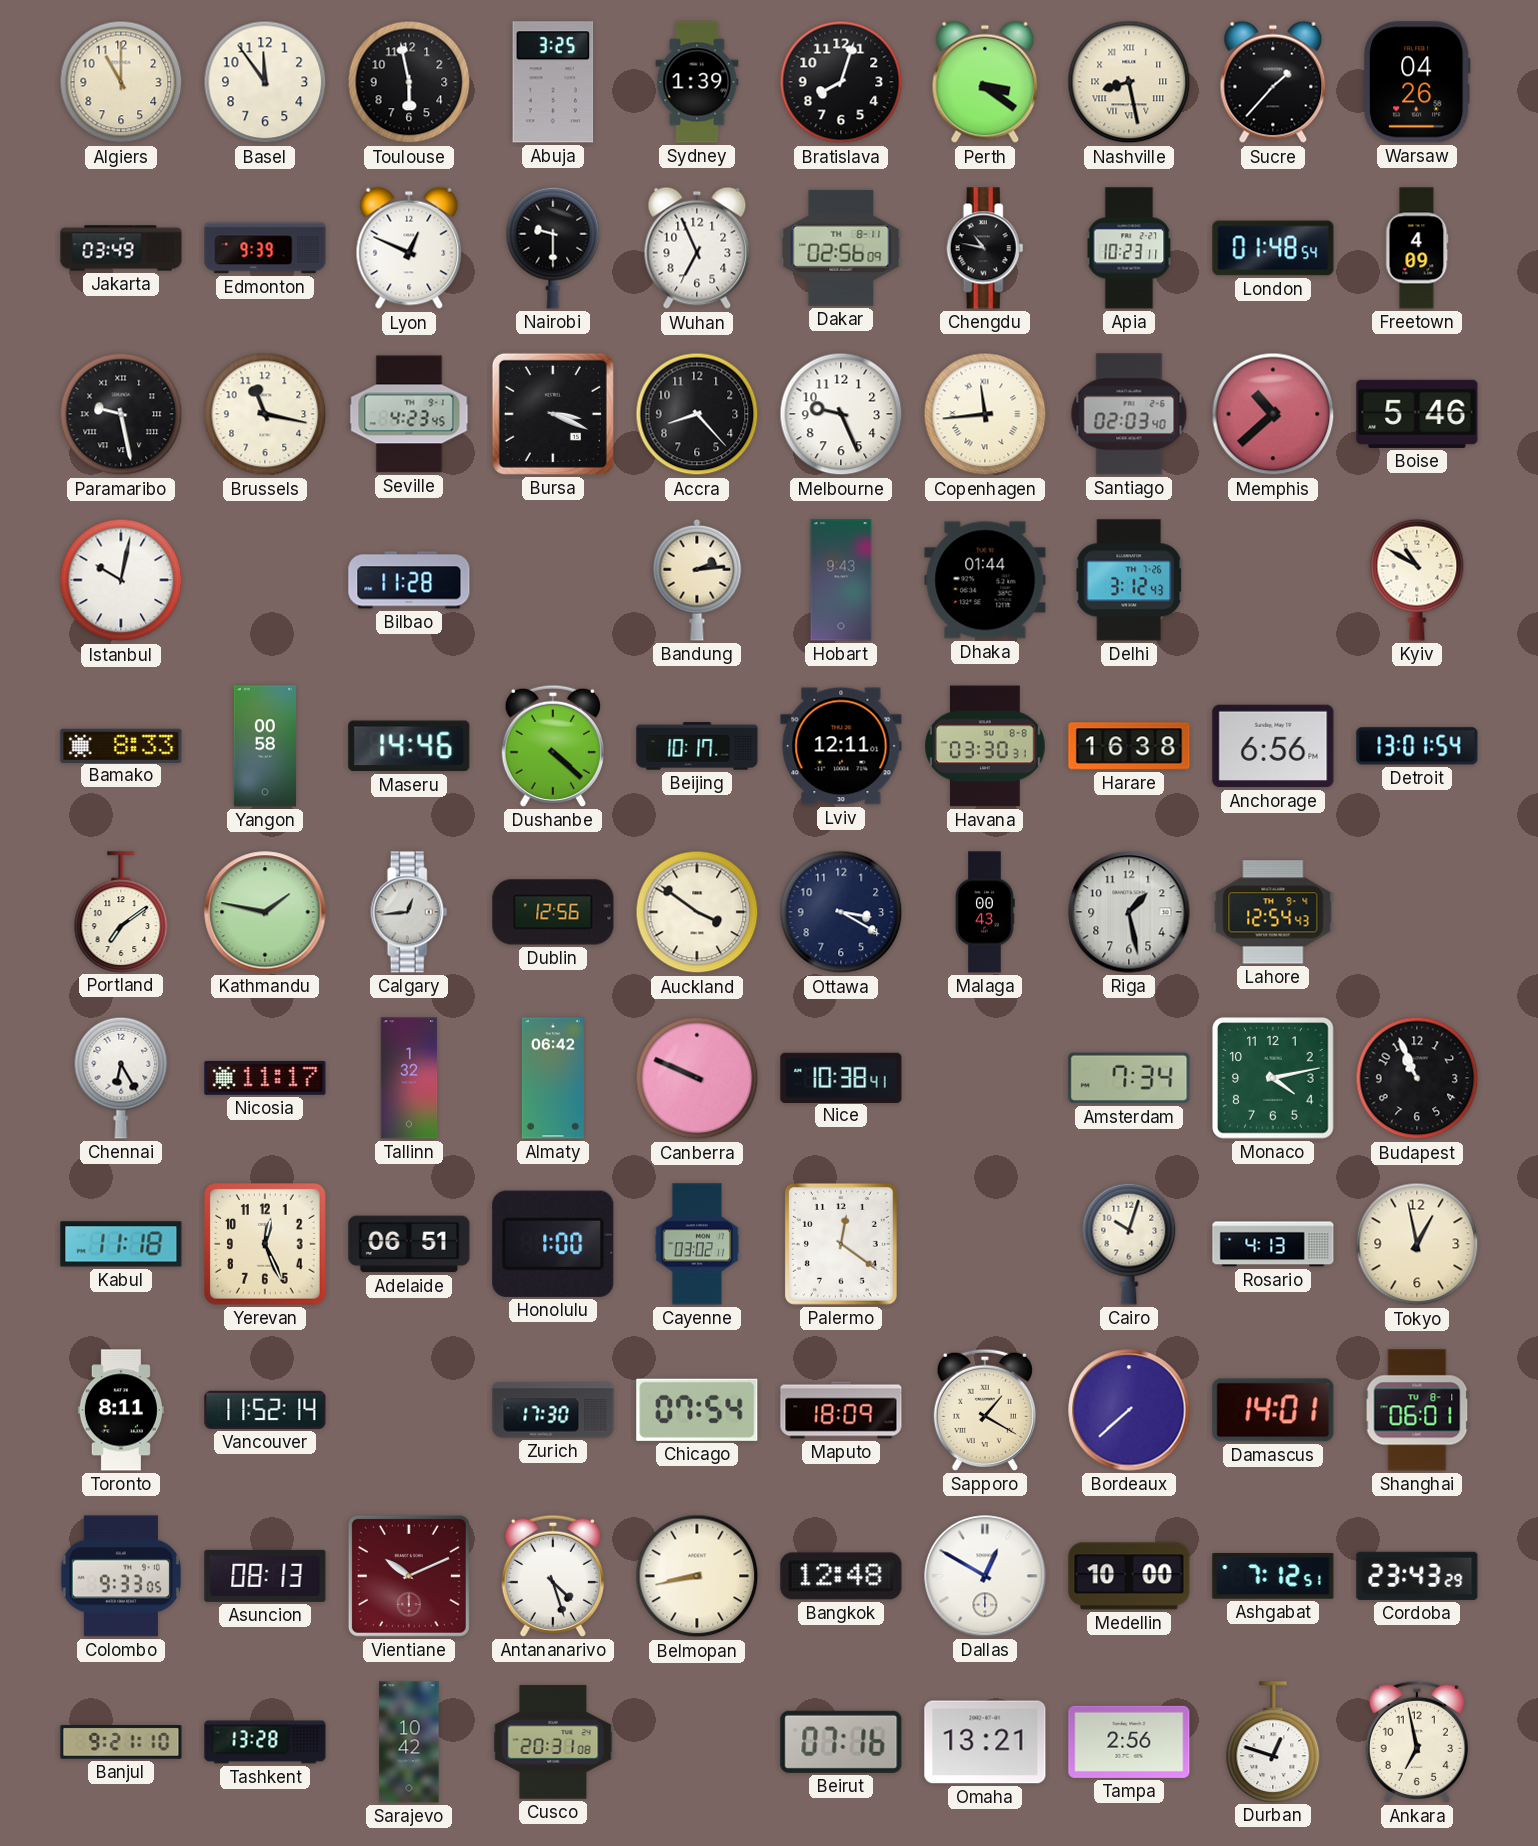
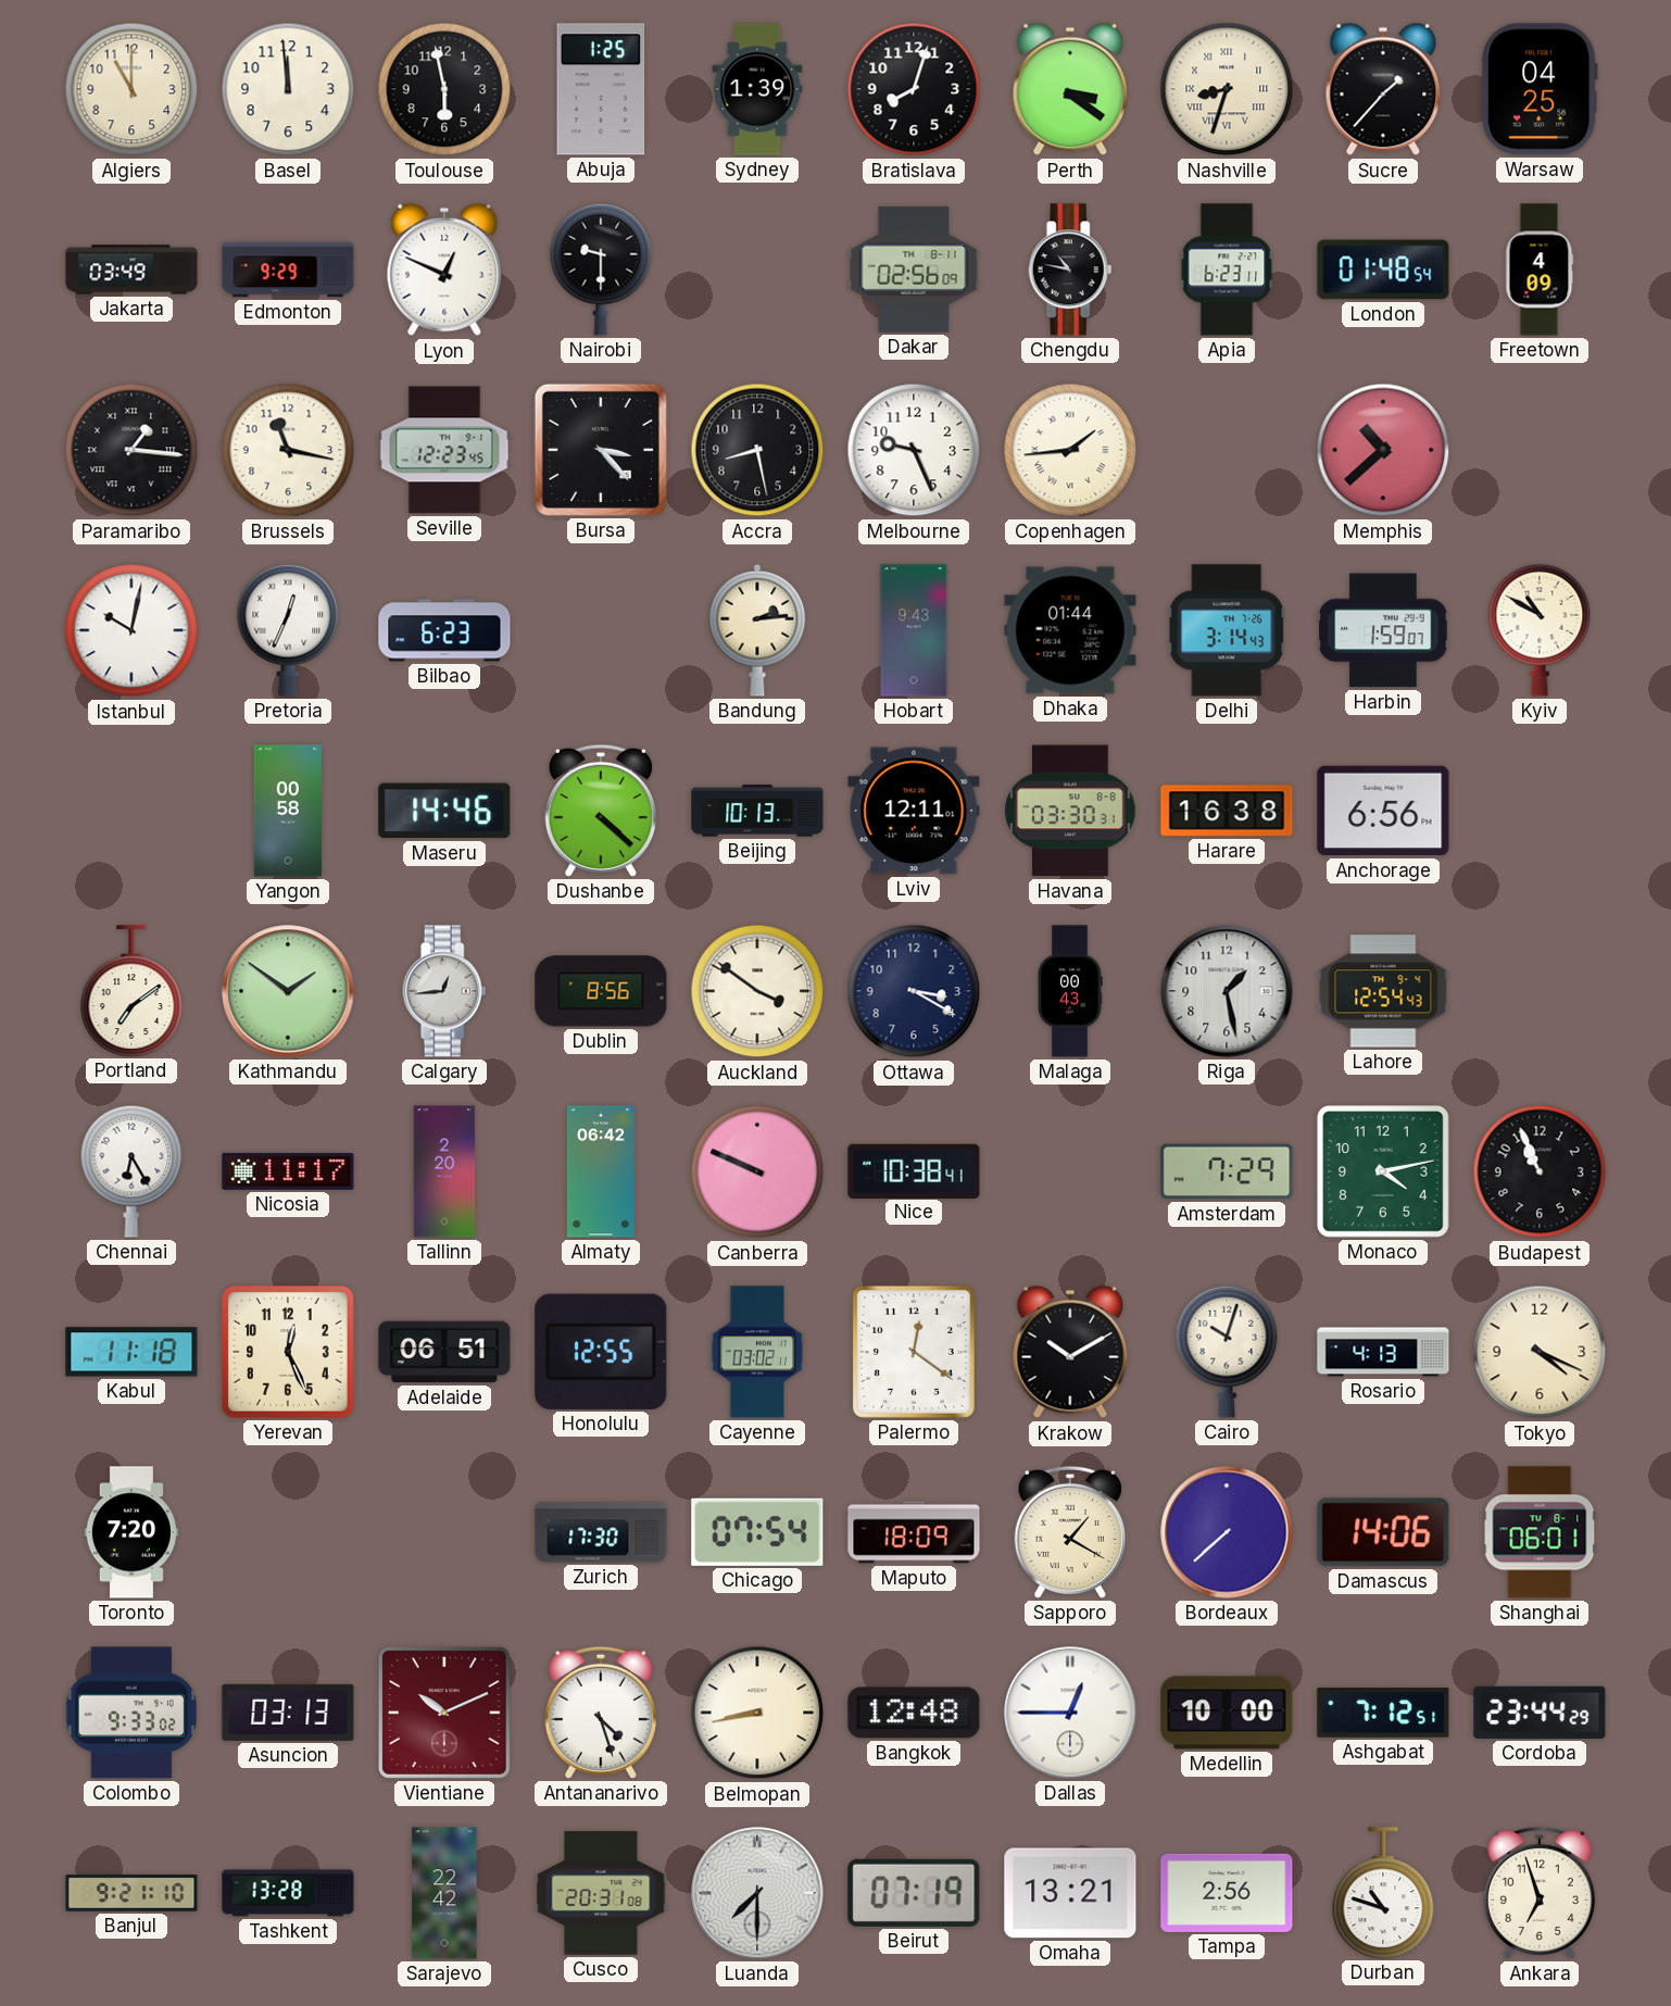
Basel: 11:54 -> 11:59 (288, 89)
Abuja: 3:25 -> 1:25 (601, 89)
Nashville: 8:28 -> 8:33 (1227, 89)
Warsaw: 04:26 -> 04:25 (1540, 89)
Edmonton: 9:39 -> 9:29 (288, 269)
Wuhan: 6:56 -> none (697, 248)
Apia: 10:23 -> 6:23 (1227, 269)
Paramaribo: 9:28 -> 1:16 (131, 450)
Seville: 4:23 -> 12:23 (444, 450)
Bursa: 3:19 -> 3:23 (601, 450)
Accra: 8:23 -> 8:28 (757, 450)
Copenhagen: 11:44 -> 1:44 (1070, 450)
Santiago: 02:03 -> none (1129, 414)
Boise: 5:46 -> none (1417, 414)
Pretoria: none -> 12:34 (288, 630)
Bilbao: 11:28 -> 6:23 (444, 630)
Delhi: 3:12 -> 3:14 (1227, 630)
Harbin: none -> 1:59 (1383, 630)
Bamako: 8:33 -> none (121, 745)
Beijing: 10:17 -> 10:13 (757, 811)
Detroit: 13:01 -> none (1417, 746)
Kathmandu: 1:47 -> 1:51 (288, 991)
Dublin: 12:56 -> 8:56 (601, 991)
Tallinn: 1:32 -> 2:20 (444, 1171)
Amsterdam: 7:34 -> 7:29 (1227, 1171)
Honolulu: 1:00 -> 12:55 (601, 1352)
Krakow: none -> 10:10 (1070, 1352)
Tokyo: 12:58 -> 4:19 (1540, 1352)
Toronto: 8:11 -> 7:20 (131, 1532)
Vancouver: 11:52 -> none (265, 1410)
Damascus: 14:01 -> 14:06 (1383, 1532)
Colombo: 9:33:05 -> 9:33:02 (131, 1713)
Asuncion: 08:13 -> 03:13 (288, 1713)
Dallas: 12:50 -> 12:45 (1070, 1713)
Cordoba: 23:43 -> 23:44 (1540, 1713)
Sarajevo: 10:42 -> 22:42 (444, 1893)
Luanda: none -> 7:30 (757, 1893)
Beirut: 07:16 -> 07:19 (914, 1893)
Durban: 12:48 -> 10:48 (1383, 1893)
Ankara: 6:58 -> 6:57 (1540, 1893)
